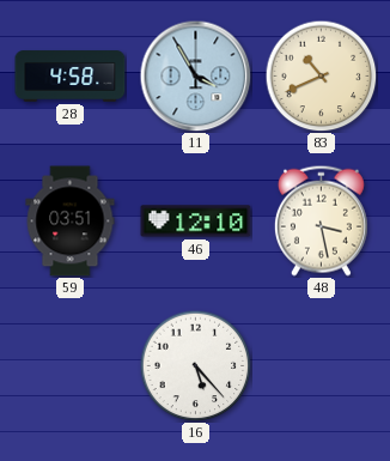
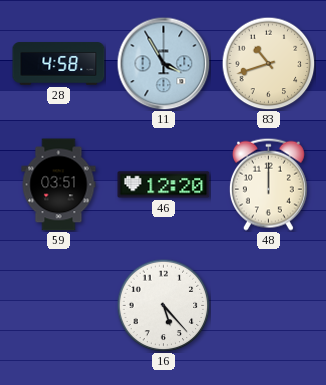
83: 10:41 -> 10:42 (268, 63)
46: 12:10 -> 12:20 (164, 185)
48: 3:28 -> 12:00 (268, 184)
